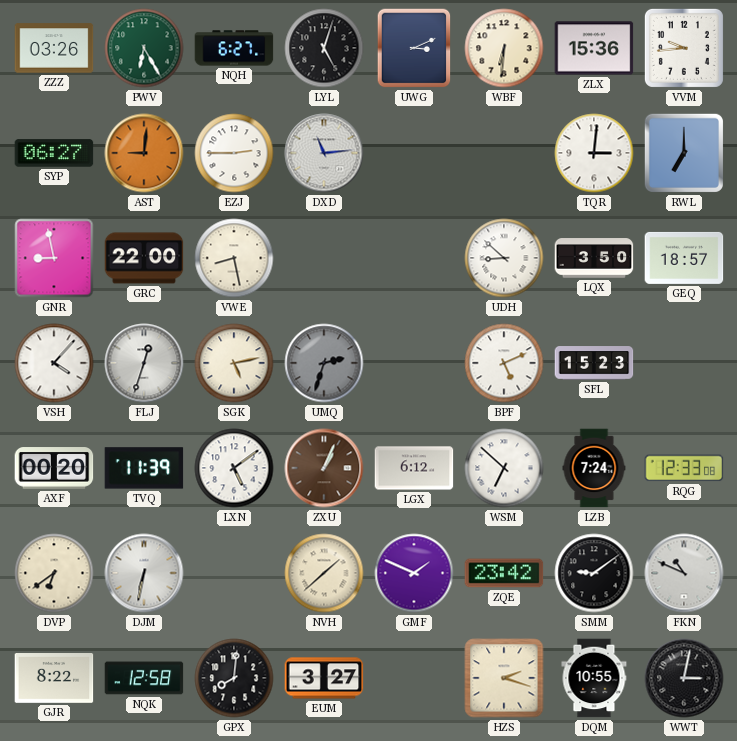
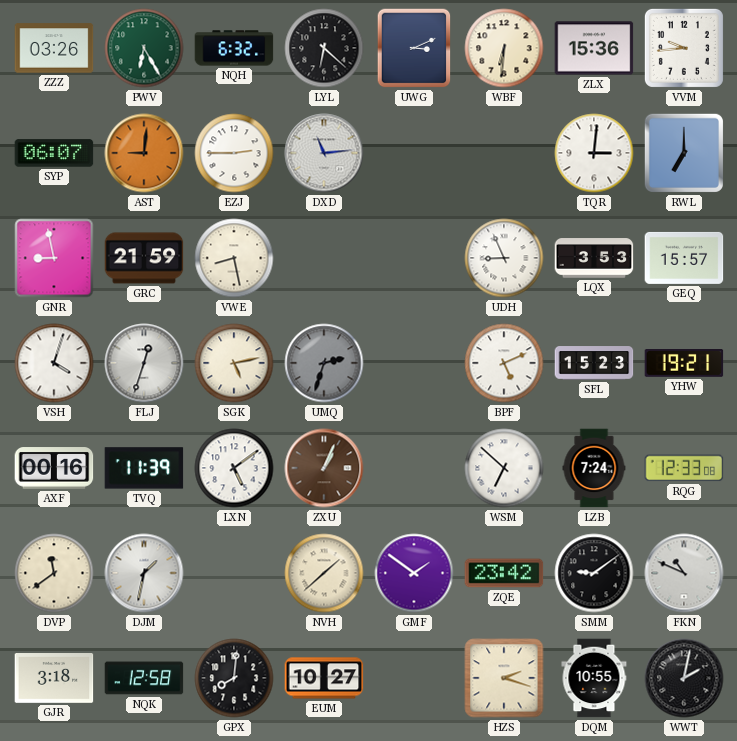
NQH: 6:27 -> 6:32 (234, 48)
LYL: 5:03 -> 6:22 (324, 48)
SYP: 06:27 -> 06:07 (54, 153)
GRC: 22:00 -> 21:59 (144, 258)
UDH: 8:52 -> 8:56 (504, 258)
LQX: 3:50 -> 3:53 (594, 258)
GEQ: 18:57 -> 15:57 (684, 258)
VSH: 4:07 -> 4:03 (54, 363)
YHW: none -> 19:21 (684, 364)
AXF: 00:20 -> 00:16 (54, 468)
LGX: 6:12 -> none (414, 468)
DVP: 6:39 -> 11:39 (54, 573)
DJM: 6:32 -> 1:32 (144, 573)
GMF: 1:49 -> 1:51 (414, 573)
GJR: 8:22 -> 3:18 (54, 679)
EUM: 3:27 -> 10:27 (324, 678)
WWT: 3:02 -> 2:02 (684, 678)
